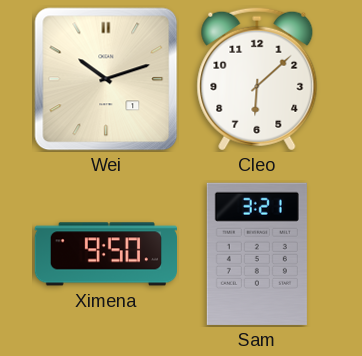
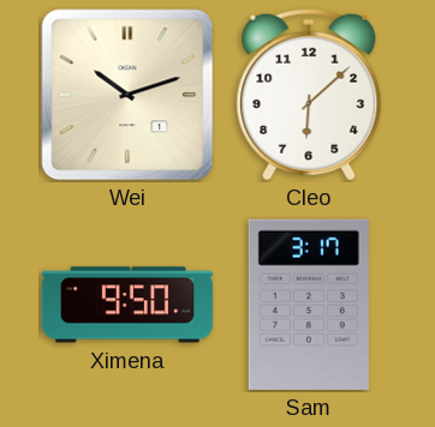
Sam: 3:21 -> 3:17 (309, 305)
